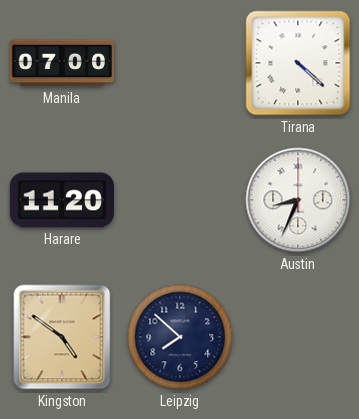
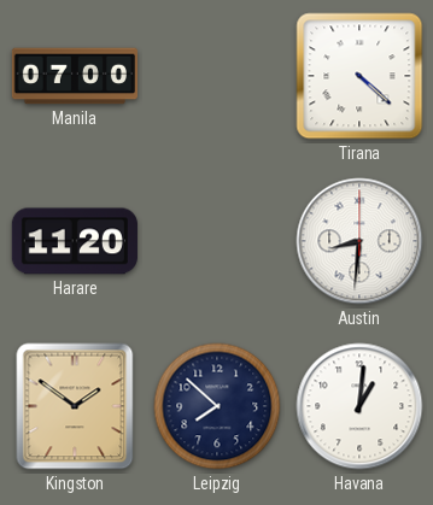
Austin: 8:34 -> 8:31 (359, 241)
Kingston: 4:51 -> 1:51 (75, 406)
Havana: none -> 1:01 (359, 406)
